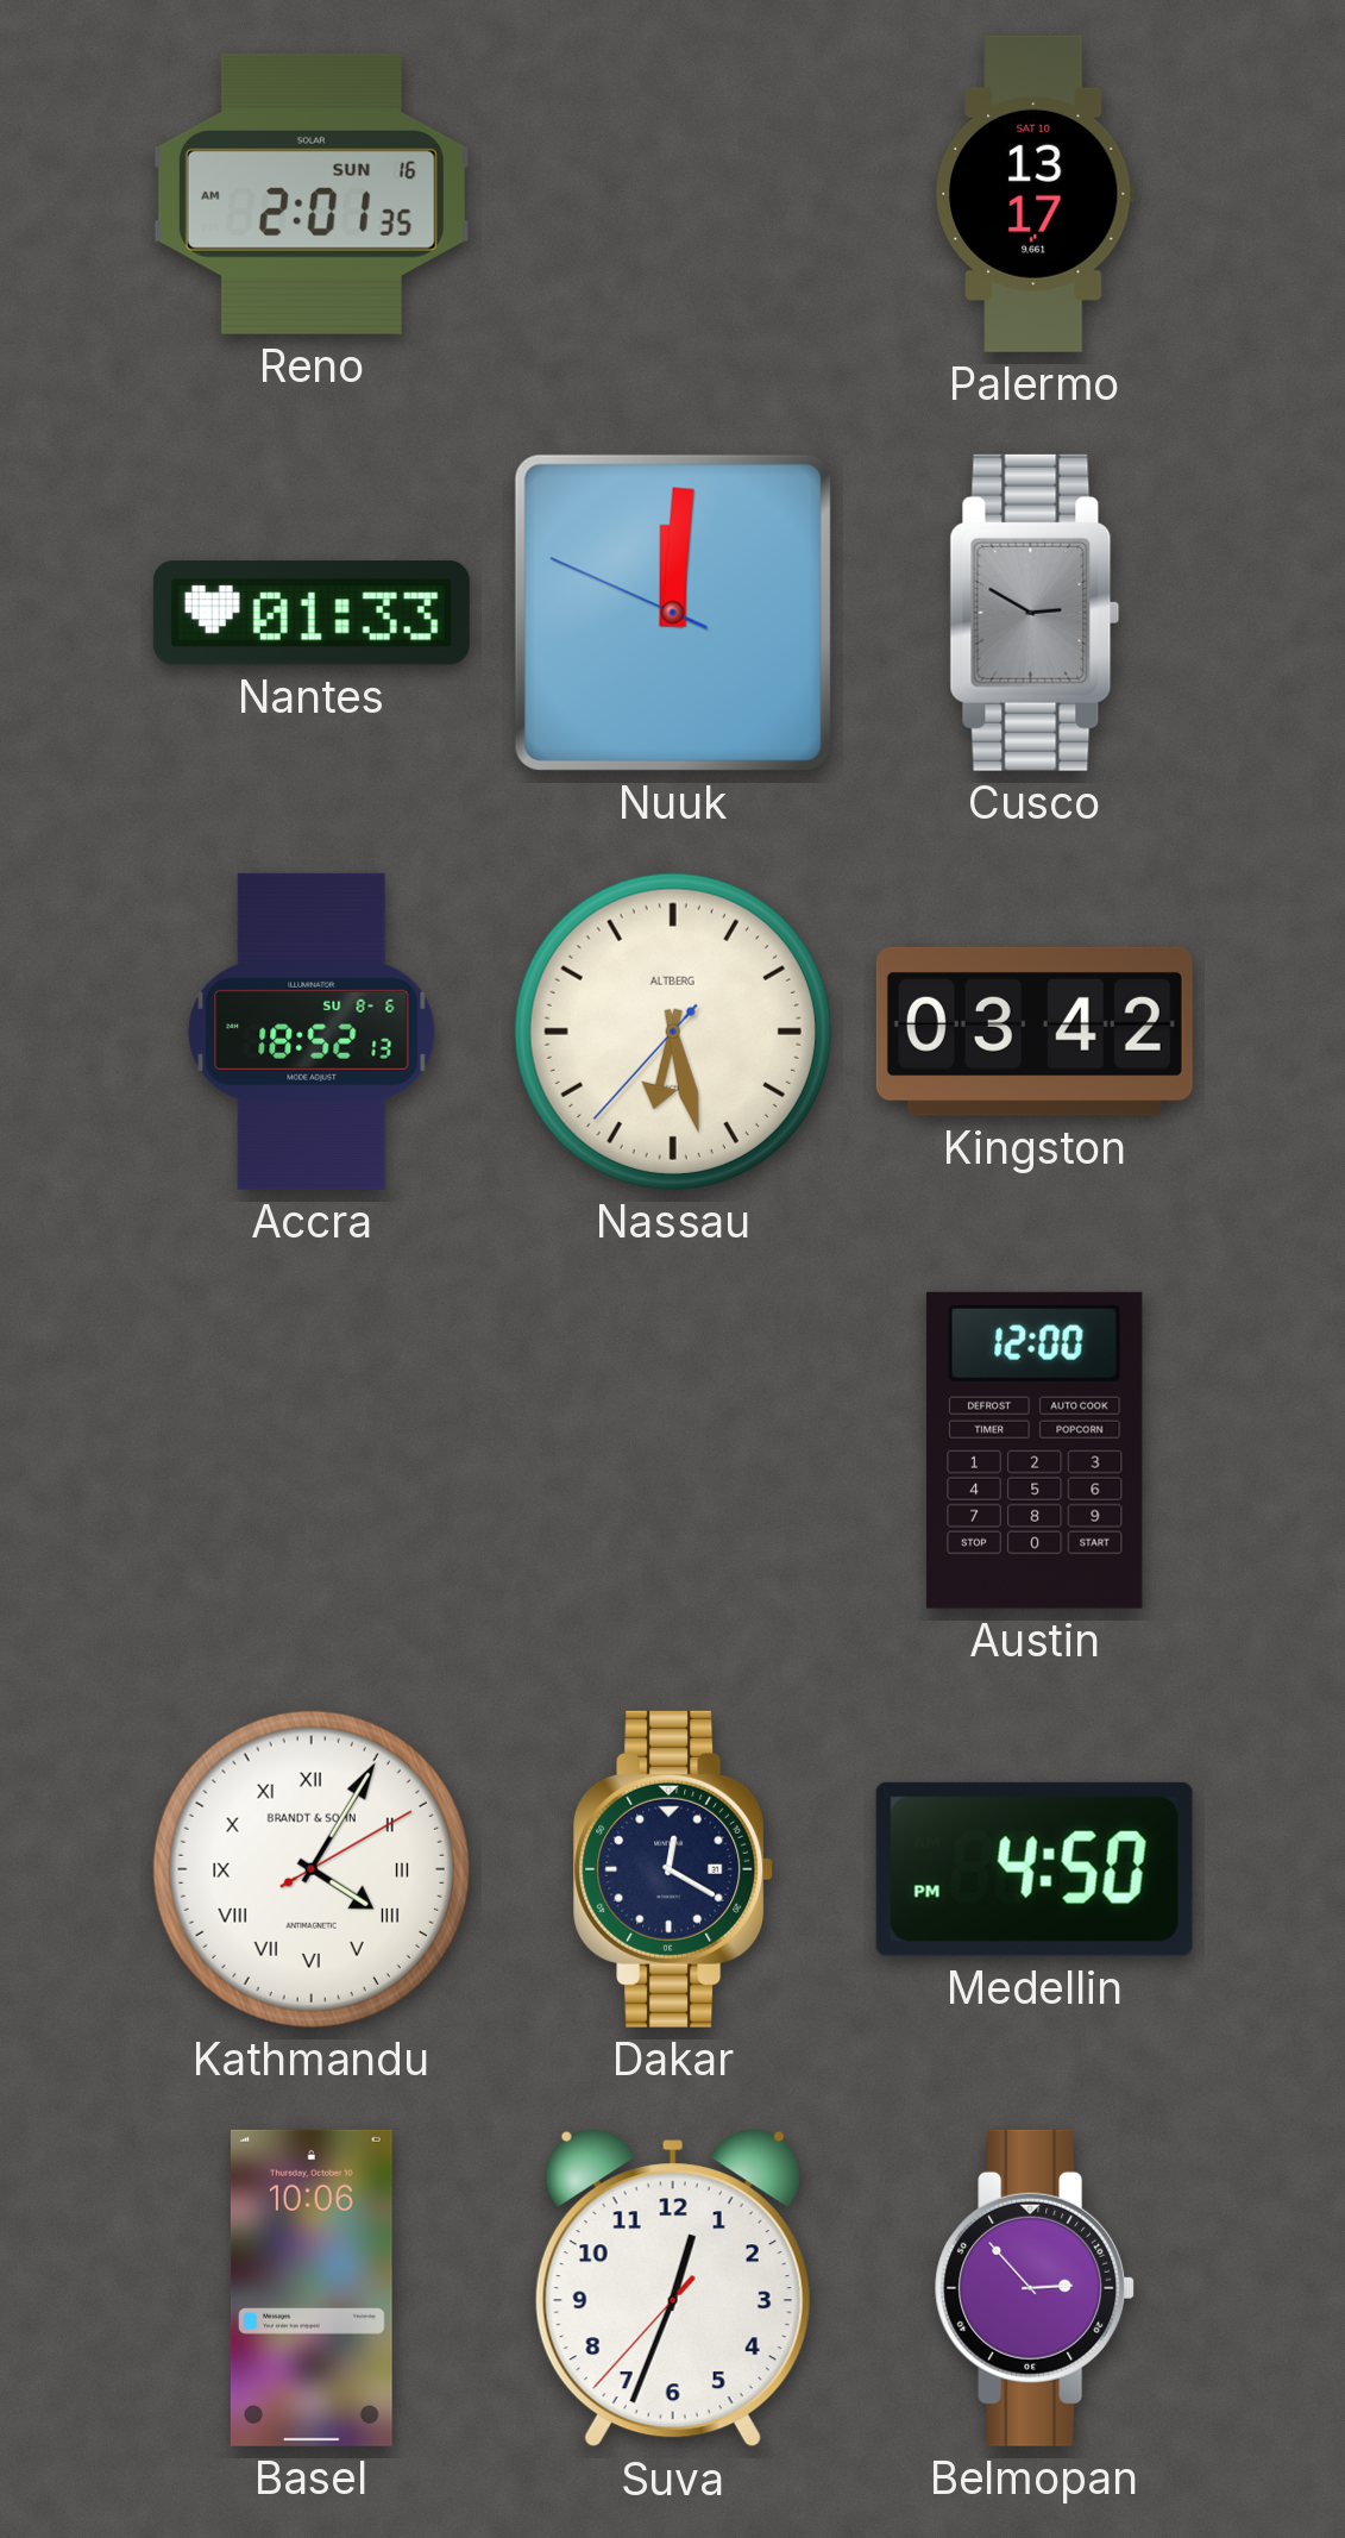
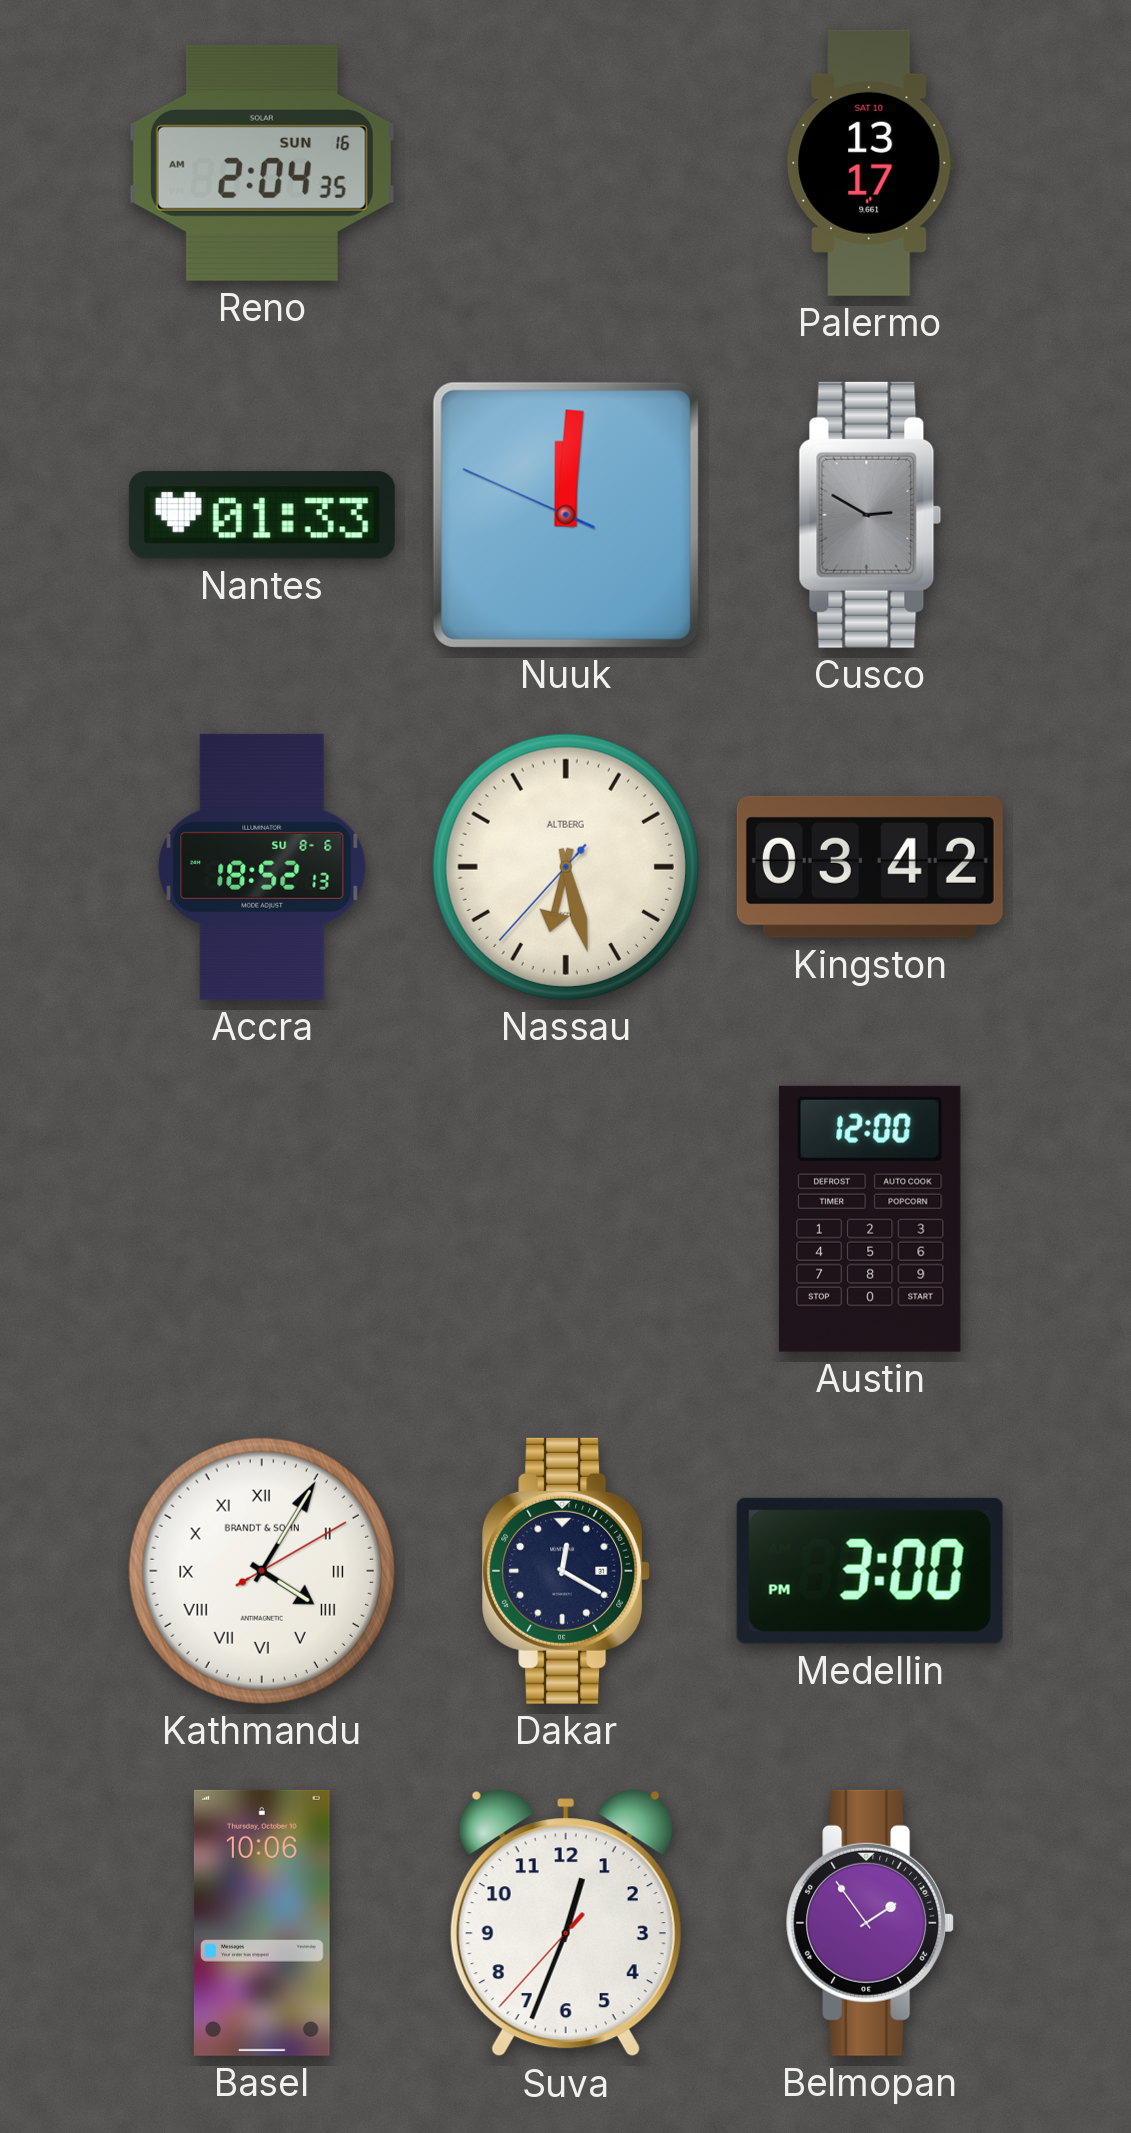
Reno: 2:01 -> 2:04 (262, 163)
Medellin: 4:50 -> 3:00 (870, 1571)
Belmopan: 2:53 -> 1:54 (870, 1923)
